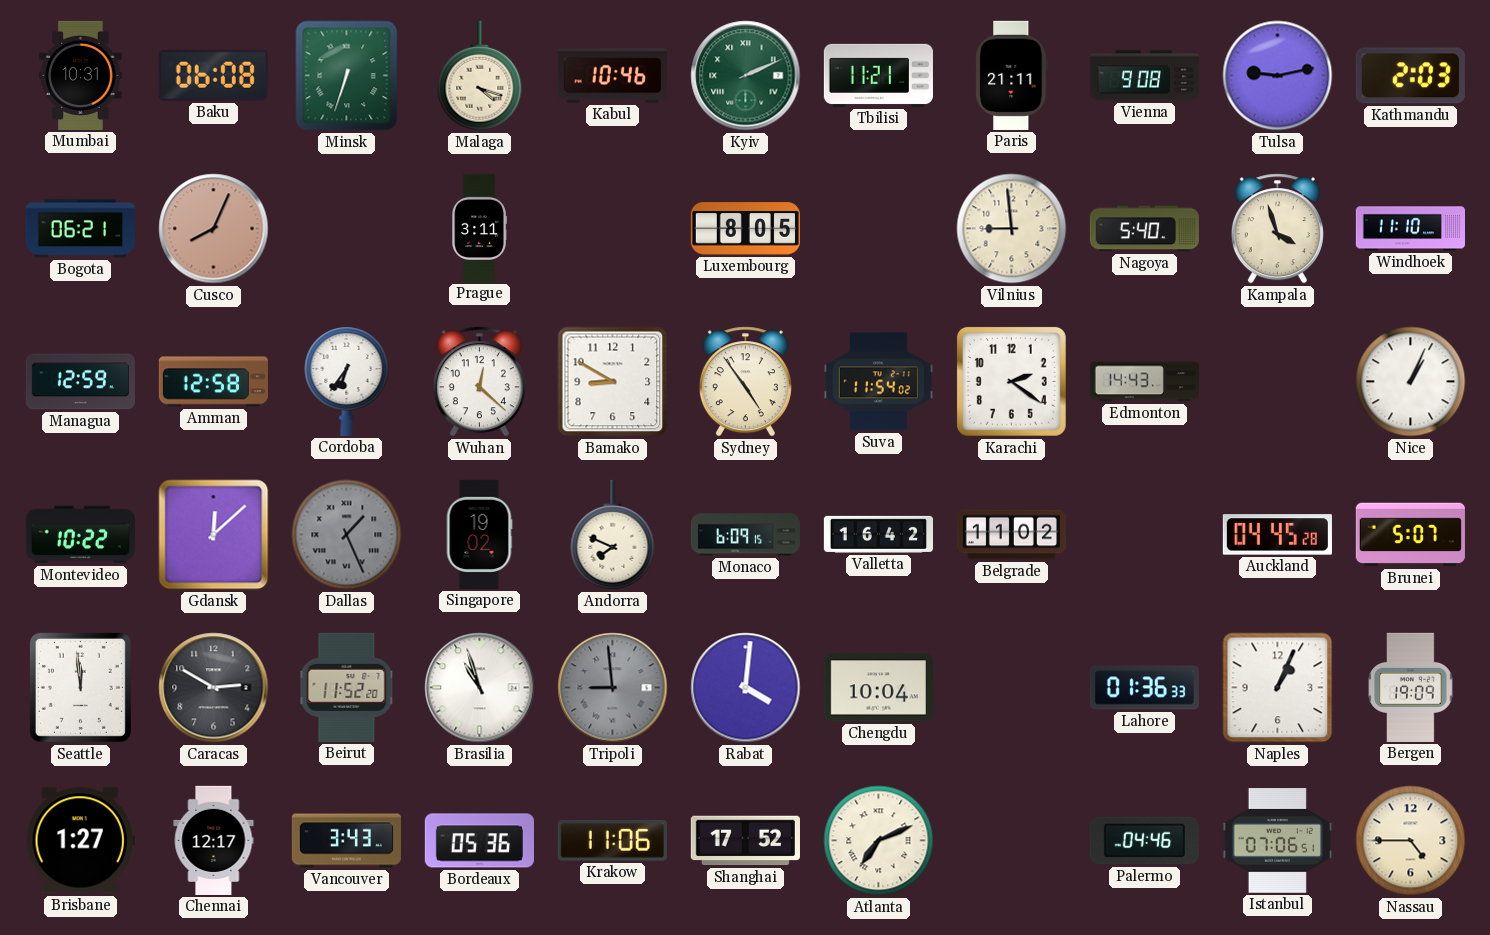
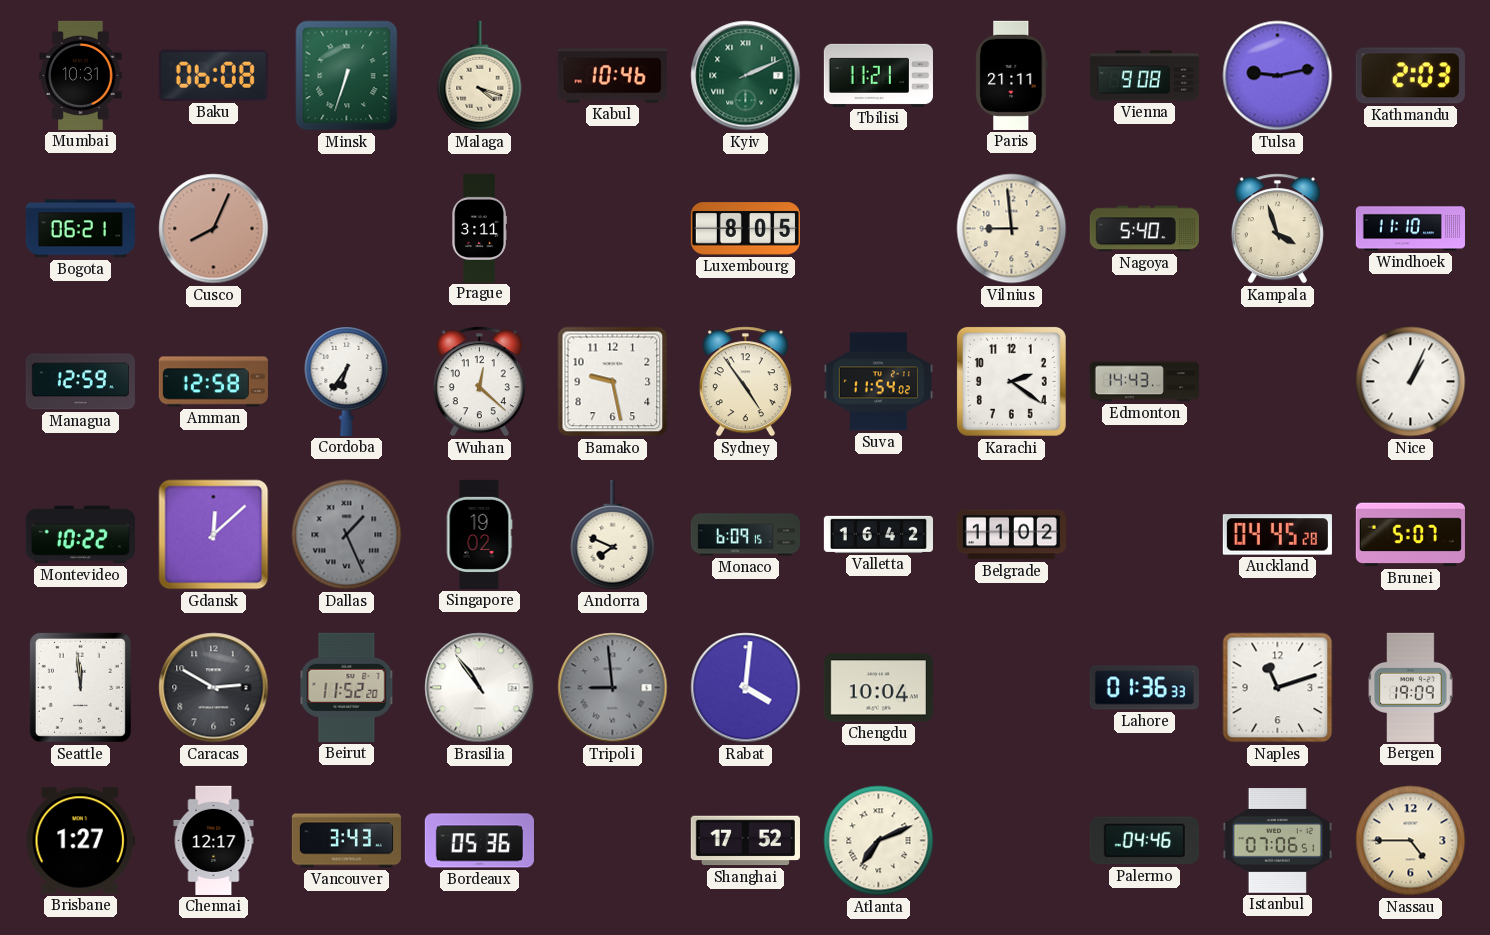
Bamako: 8:50 -> 9:28 (613, 382)
Brasilia: 10:57 -> 10:54 (480, 688)
Naples: 1:04 -> 11:12 (1278, 688)
Krakow: 11:06 -> none (612, 840)
